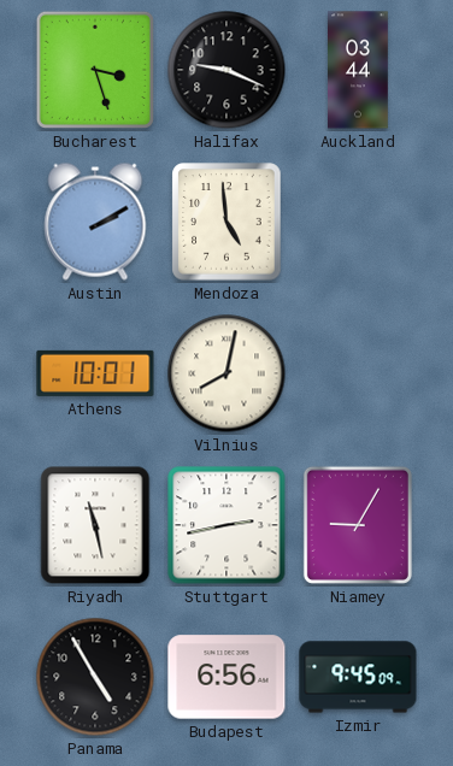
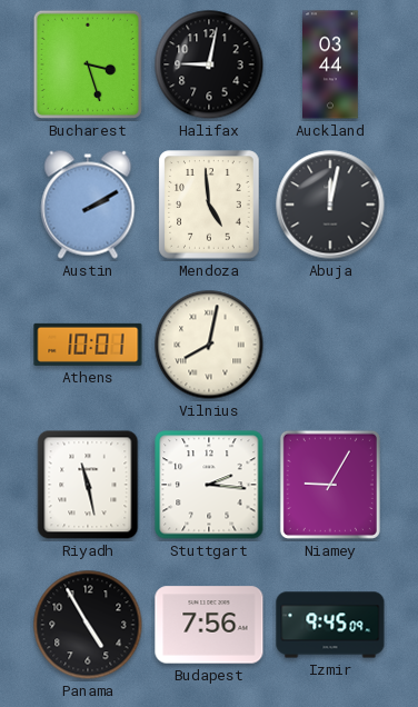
Halifax: 9:19 -> 9:02 (209, 64)
Abuja: none -> 12:02 (330, 205)
Stuttgart: 2:43 -> 2:16 (209, 485)
Budapest: 6:56 -> 7:56 (209, 625)
